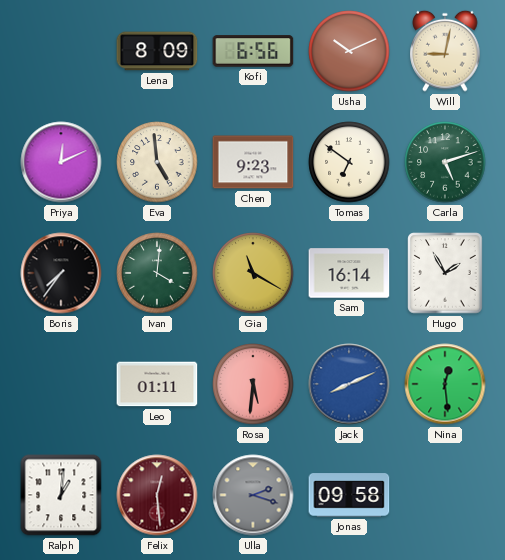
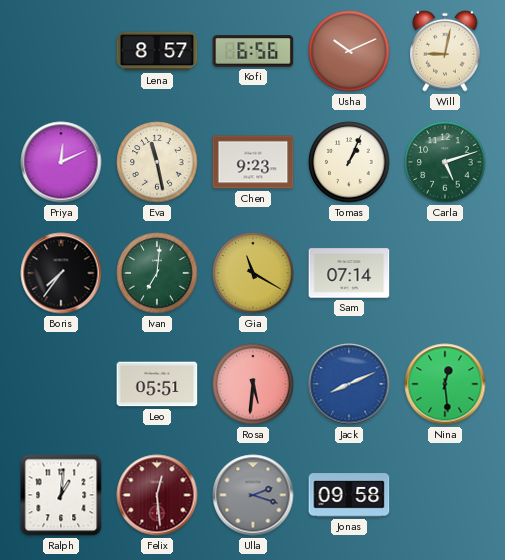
Lena: 8:09 -> 8:57 (157, 51)
Eva: 4:59 -> 11:28 (157, 162)
Tomas: 6:51 -> 1:04 (349, 162)
Ivan: 4:01 -> 7:01 (157, 273)
Sam: 16:14 -> 07:14 (349, 273)
Hugo: 1:55 -> none (445, 273)
Leo: 01:11 -> 05:51 (157, 384)
